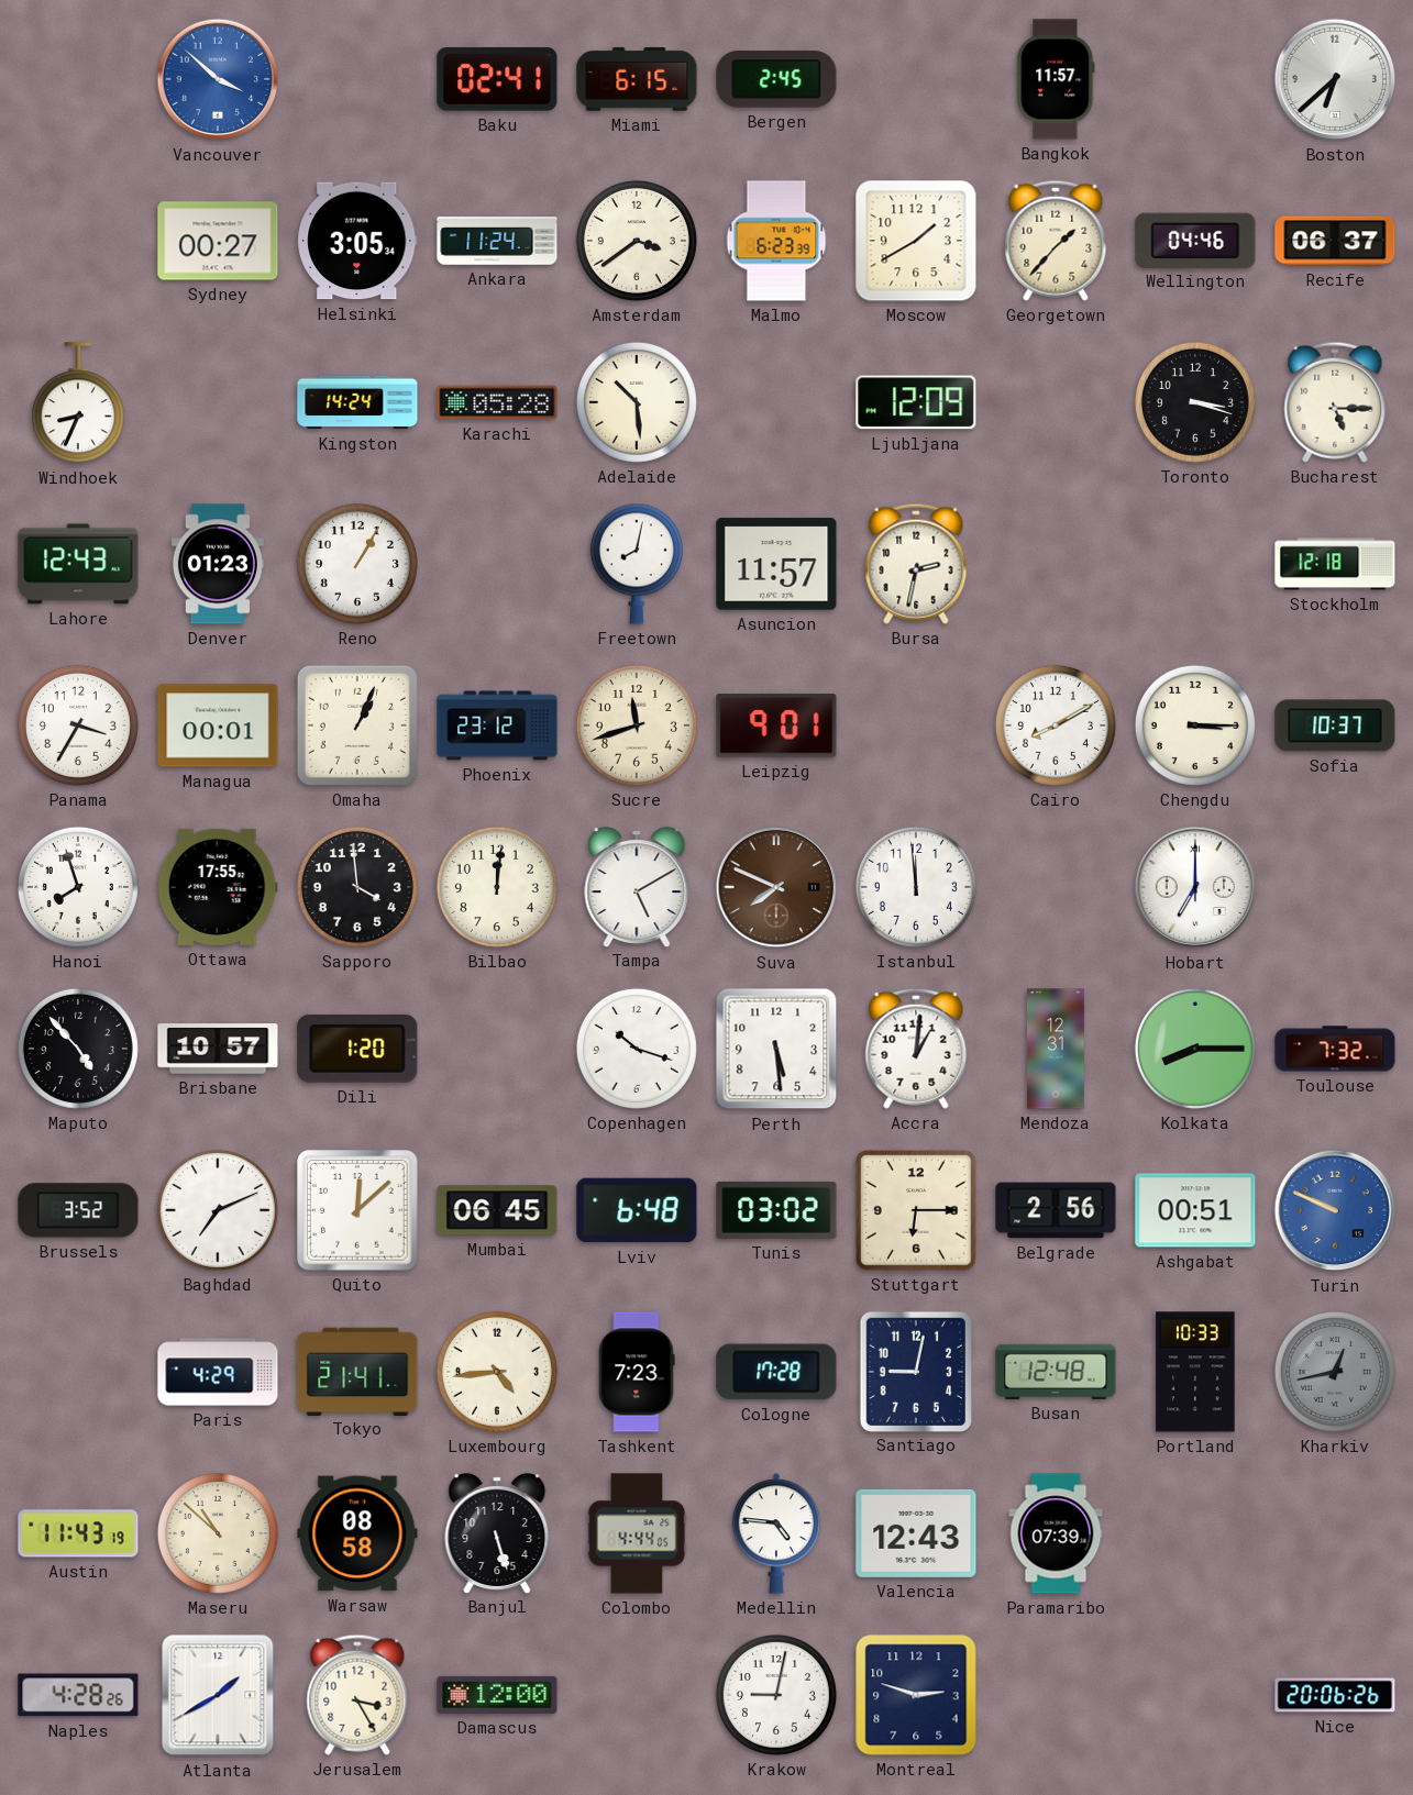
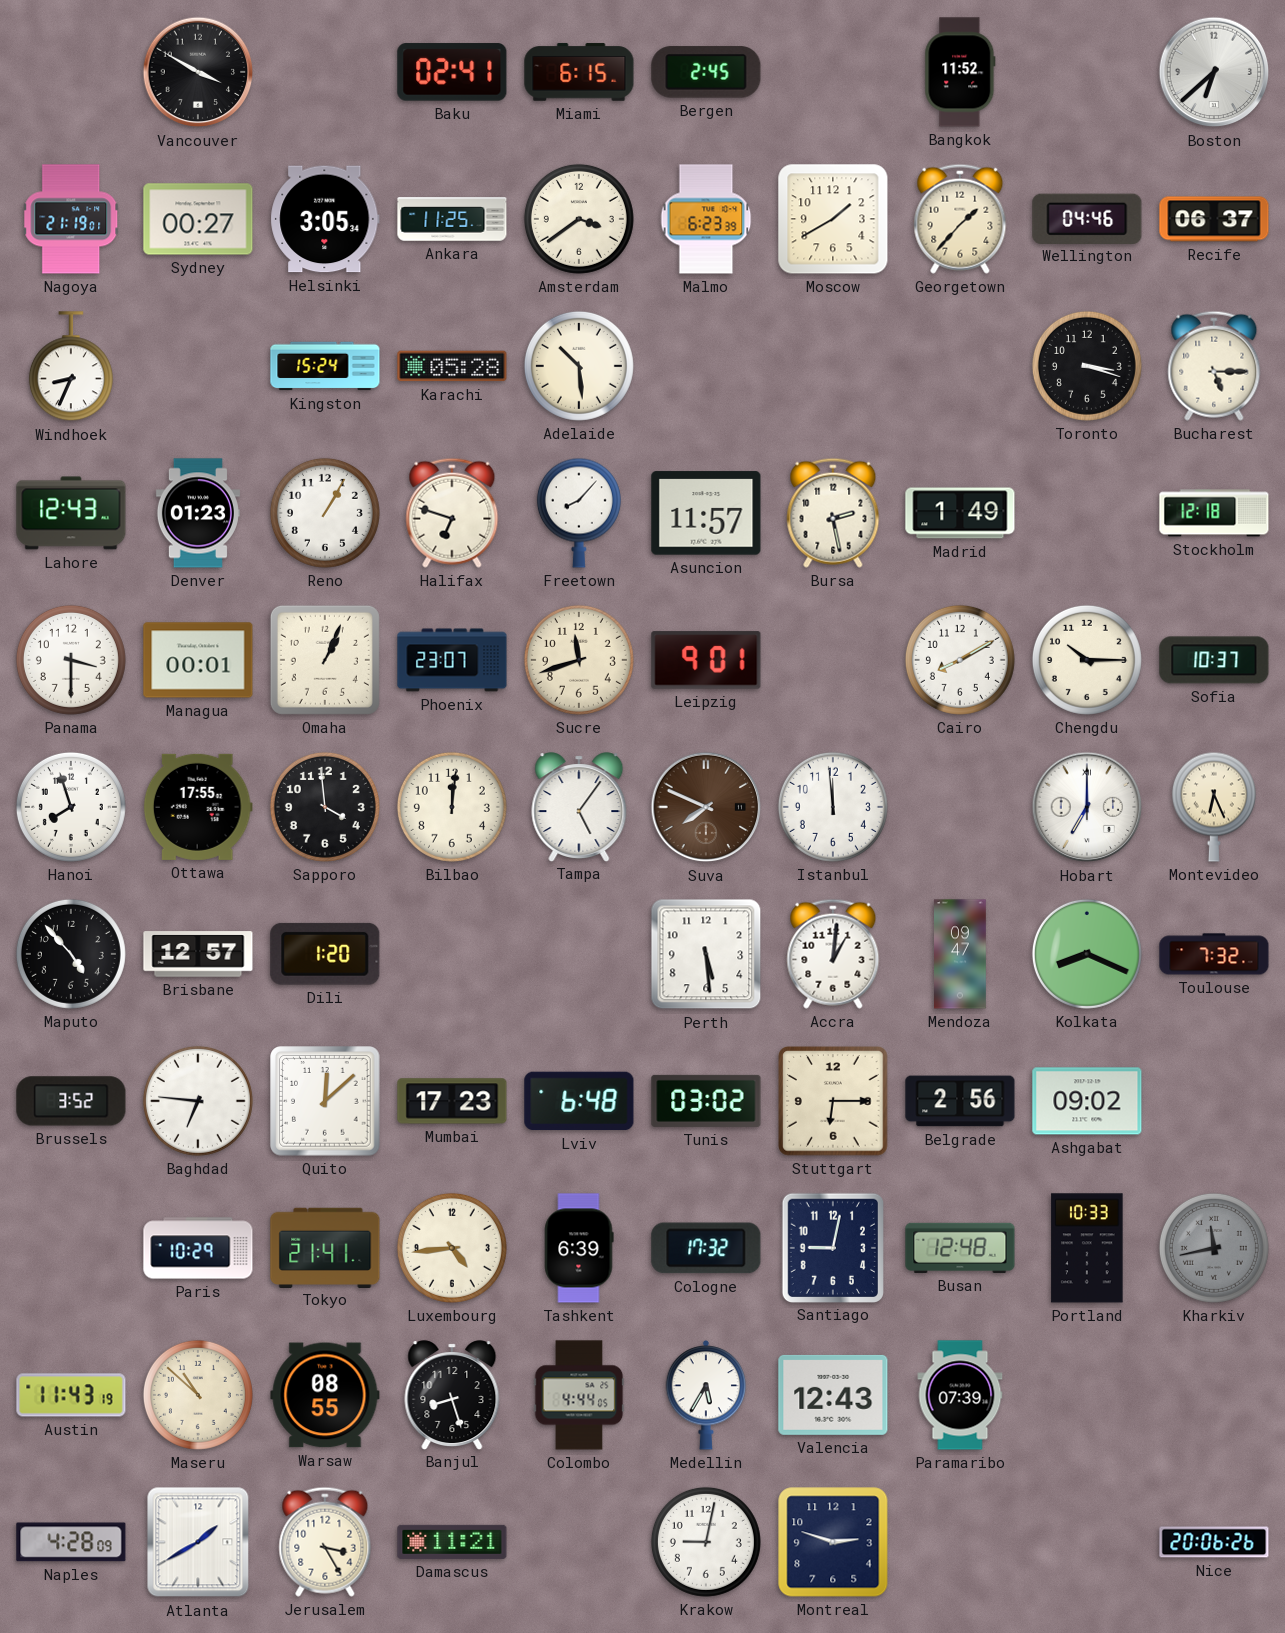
Vancouver: 3:52 -> 3:50 (198, 72)
Vancouver dial: blue -> black (198, 72)
Bangkok: 11:57 -> 11:52 (960, 72)
Nagoya: none -> 21:19 (72, 219)
Ankara: 11:24 -> 11:25 (452, 219)
Kingston: 14:24 -> 15:24 (325, 366)
Ljubljana: 12:09 -> none (916, 402)
Halifax: none -> 6:48 (452, 513)
Freetown: 8:02 -> 8:07 (579, 513)
Bursa: 2:32 -> 2:28 (833, 513)
Madrid: none -> 1:49 (960, 513)
Panama: 3:35 -> 3:30 (71, 660)
Phoenix: 23:12 -> 23:07 (452, 660)
Chengdu: 3:15 -> 10:15 (1087, 660)
Tampa: 5:10 -> 5:06 (579, 807)
Montevideo: none -> 6:26 (1214, 807)
Brisbane: 10:57 -> 12:57 (198, 954)
Copenhagen: 10:18 -> none (637, 1049)
Mendoza: 12:31 -> 09:47 (961, 954)
Kolkata: 8:15 -> 8:19 (1087, 954)
Baghdad: 7:11 -> 6:46 (198, 1101)
Mumbai: 06:45 -> 17:23 (452, 1101)
Ashgabat: 00:51 -> 09:02 (1087, 1101)
Turin: 9:49 -> none (1335, 1210)
Paris: 4:29 -> 10:29 (198, 1248)
Tashkent: 7:23 -> 6:39 (579, 1248)
Cologne: 17:28 -> 17:32 (706, 1248)
Kharkiv: 12:43 -> 11:43 (1214, 1248)
Warsaw: 08:58 -> 08:55 (325, 1395)
Banjul: 5:27 -> 8:27 (452, 1395)
Medellin: 4:46 -> 5:35 (706, 1395)
Naples: 4:28:26 -> 4:28:09 (71, 1542)
Damascus: 12:00 -> 11:21 (452, 1542)
